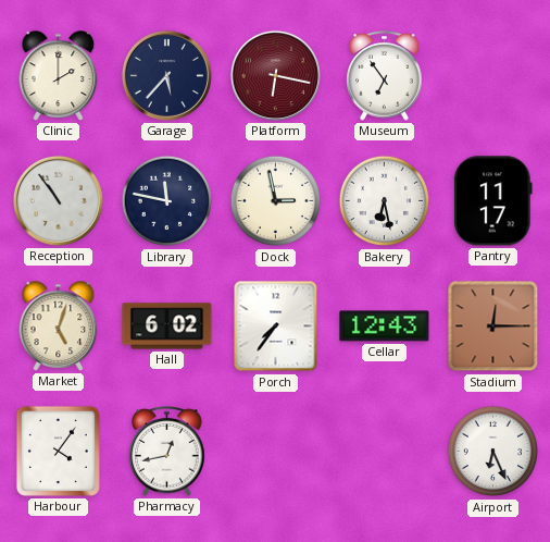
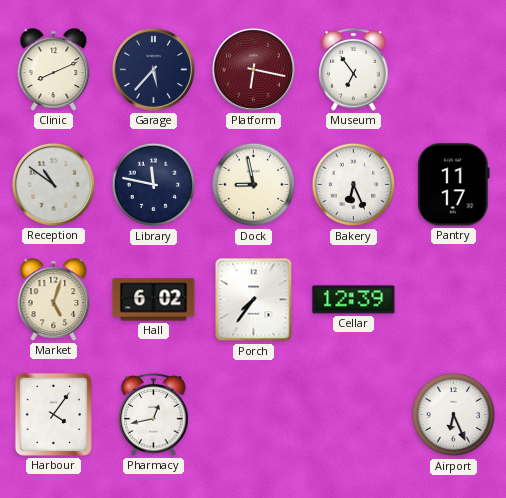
Clinic: 2:00 -> 8:11 (54, 70)
Reception: 10:54 -> 10:51 (53, 184)
Dock: 2:58 -> 8:58 (254, 185)
Bakery: 6:28 -> 6:26 (354, 185)
Cellar: 12:43 -> 12:39 (354, 300)
Stadium: 12:15 -> none (493, 327)
